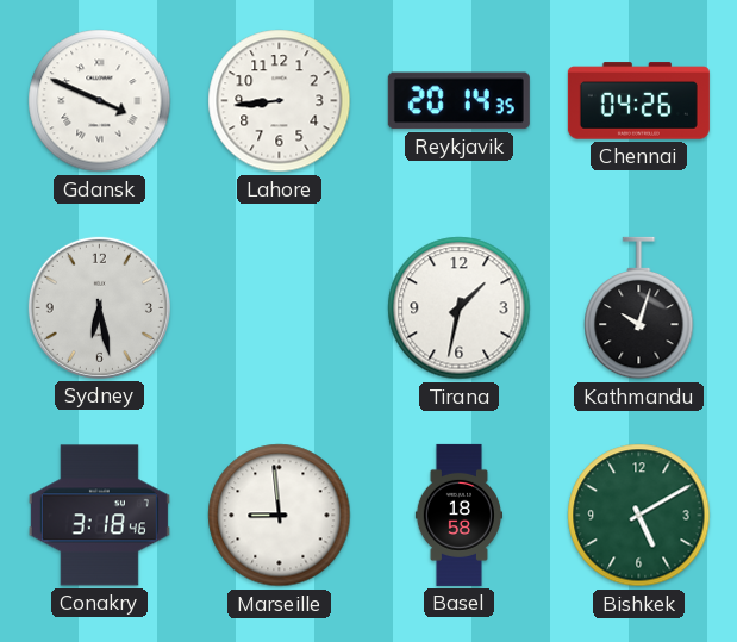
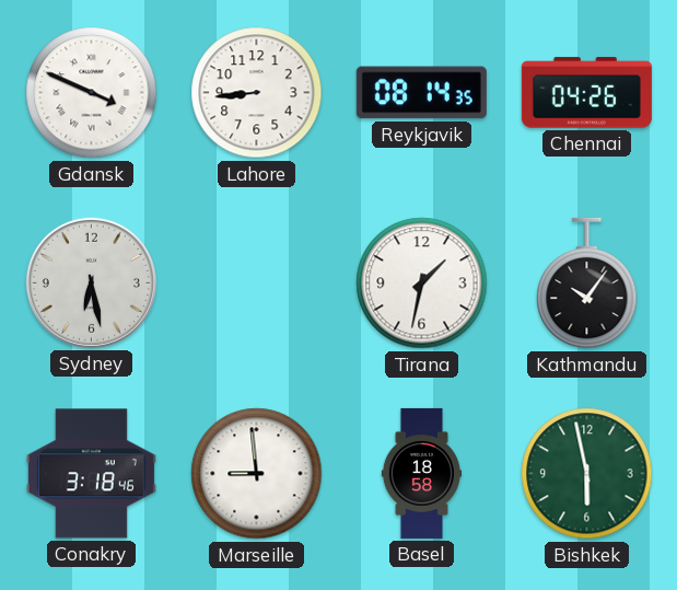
Reykjavik: 20:14 -> 08:14 (421, 93)
Kathmandu: 10:03 -> 10:06 (587, 284)
Bishkek: 5:10 -> 5:58 (587, 474)
